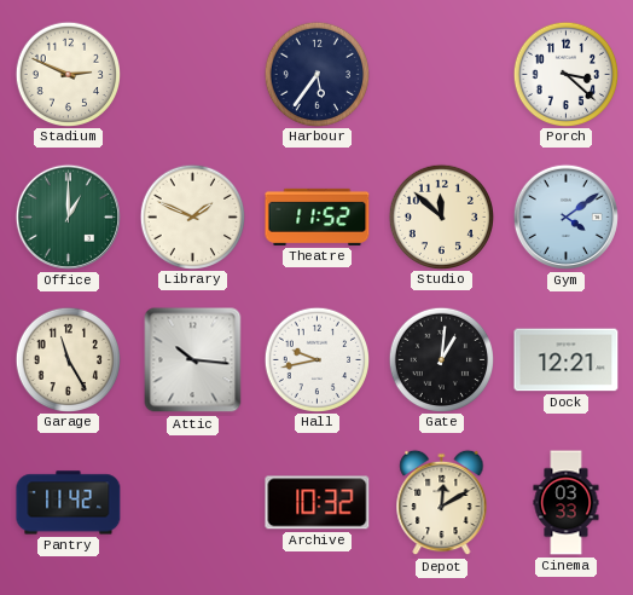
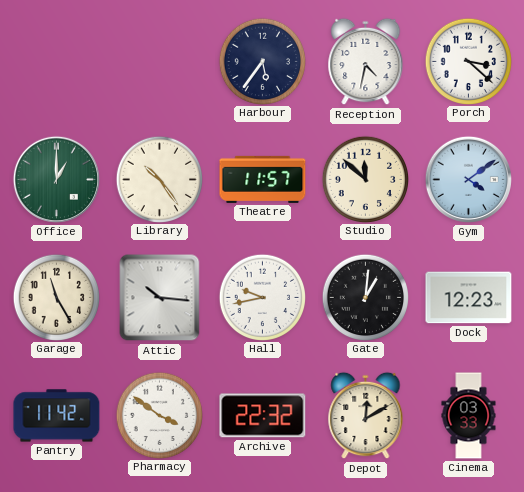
Stadium: 2:49 -> none (68, 74)
Reception: none -> 4:32 (366, 62)
Library: 1:49 -> 10:24 (159, 179)
Theatre: 11:52 -> 11:57 (263, 179)
Dock: 12:21 -> 12:23 (469, 298)
Pharmacy: none -> 3:51 (159, 415)
Archive: 10:32 -> 22:32 (263, 416)
